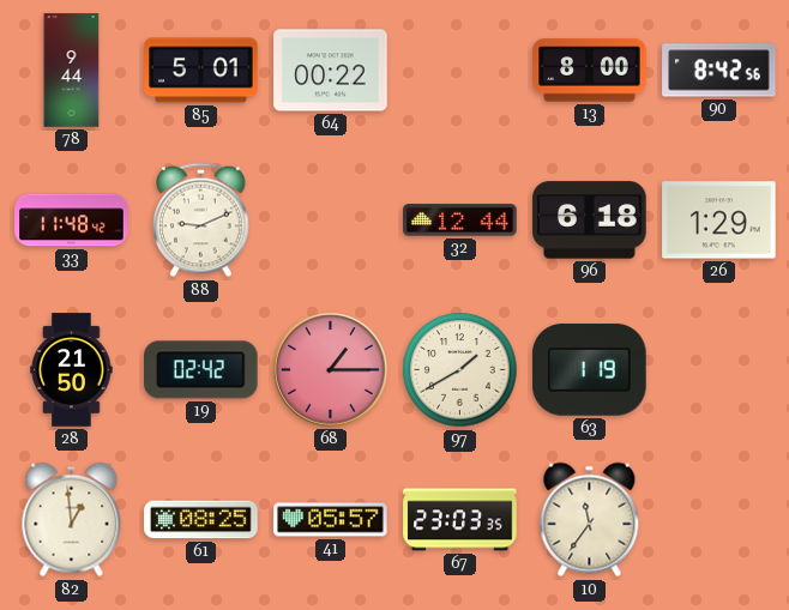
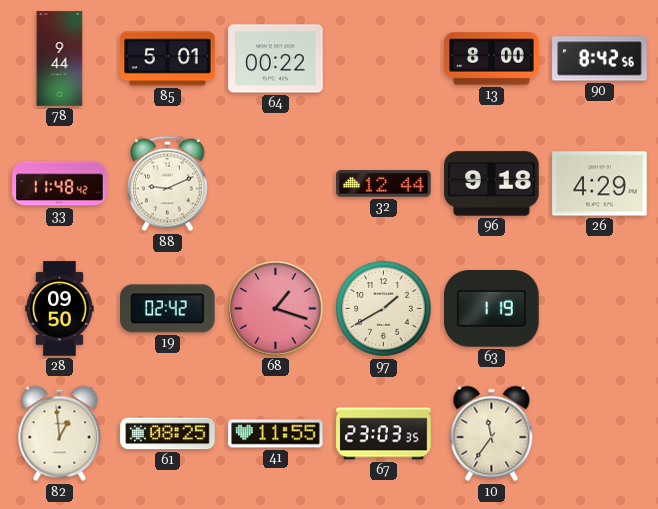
96: 6:18 -> 9:18 (492, 184)
26: 1:29 -> 4:29 (600, 184)
28: 21:50 -> 09:50 (60, 309)
68: 1:15 -> 1:18 (276, 309)
41: 05:57 -> 11:55 (276, 434)
